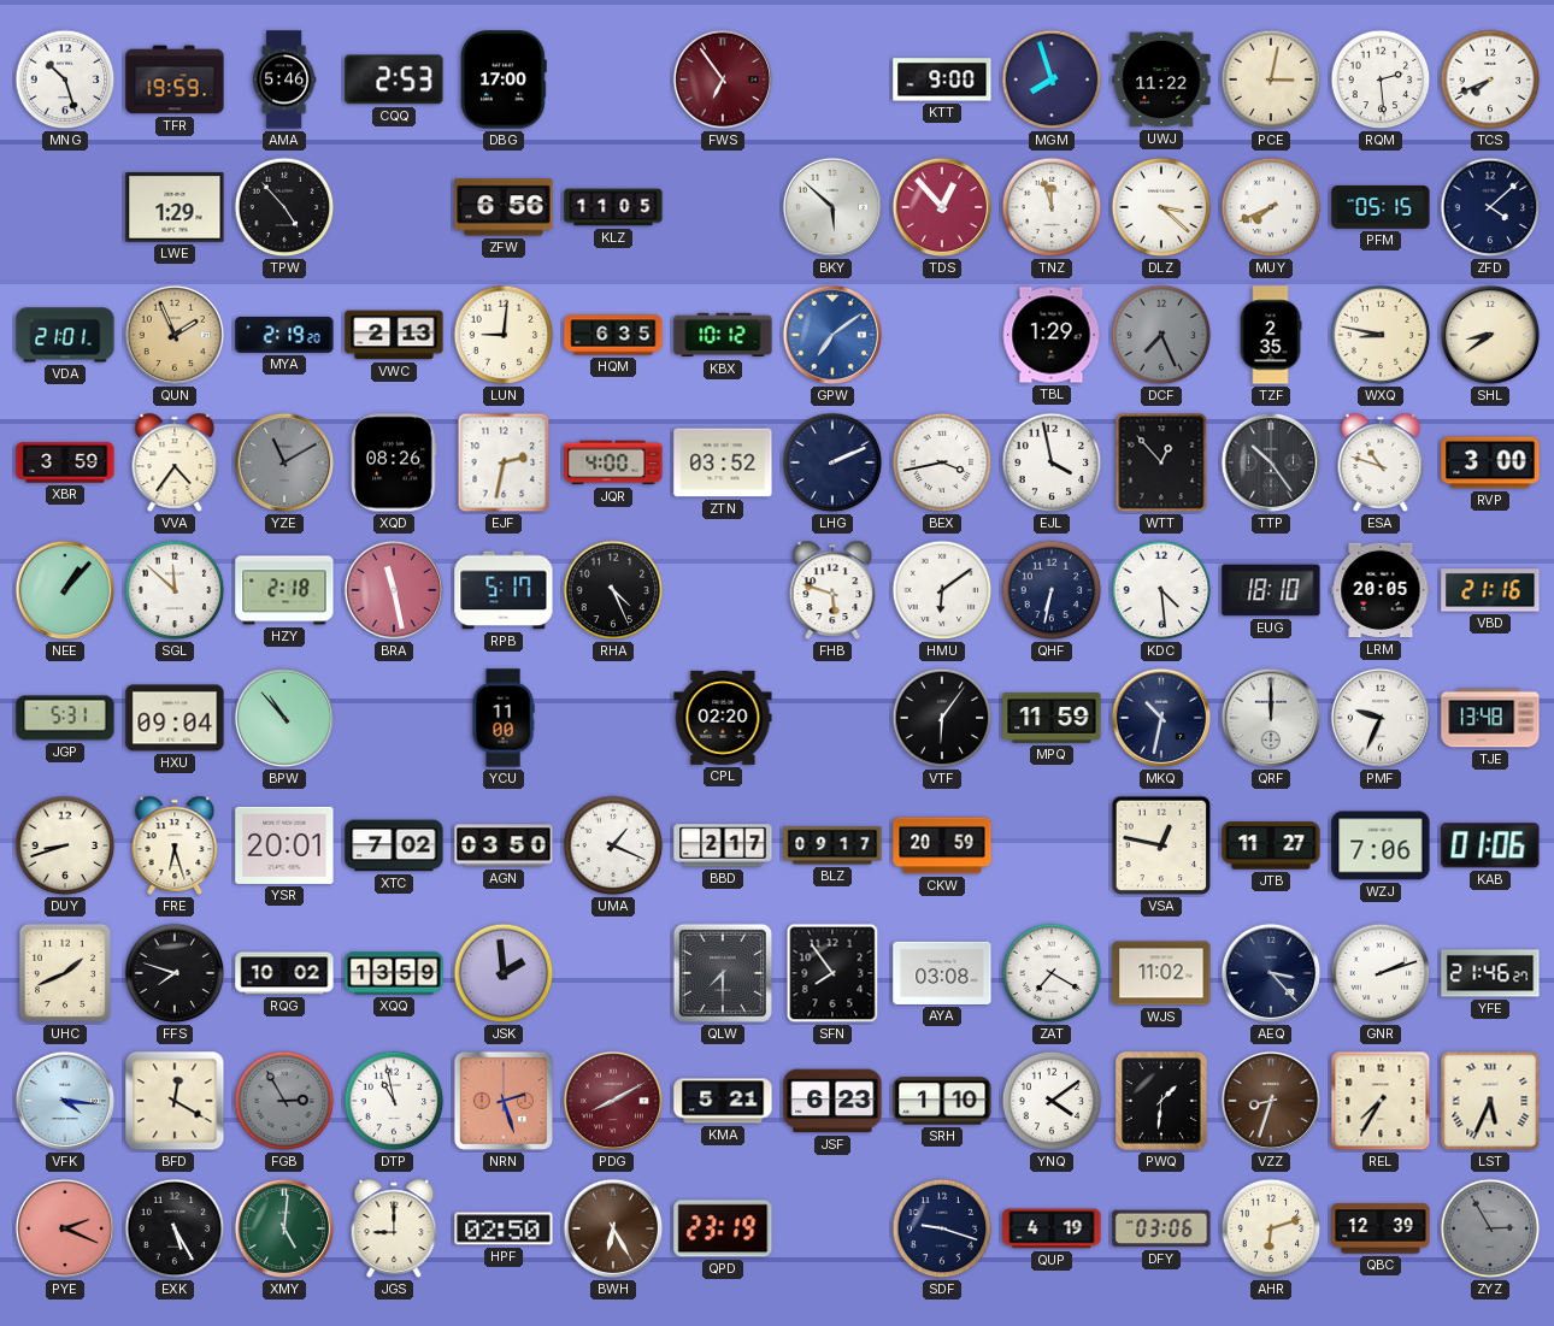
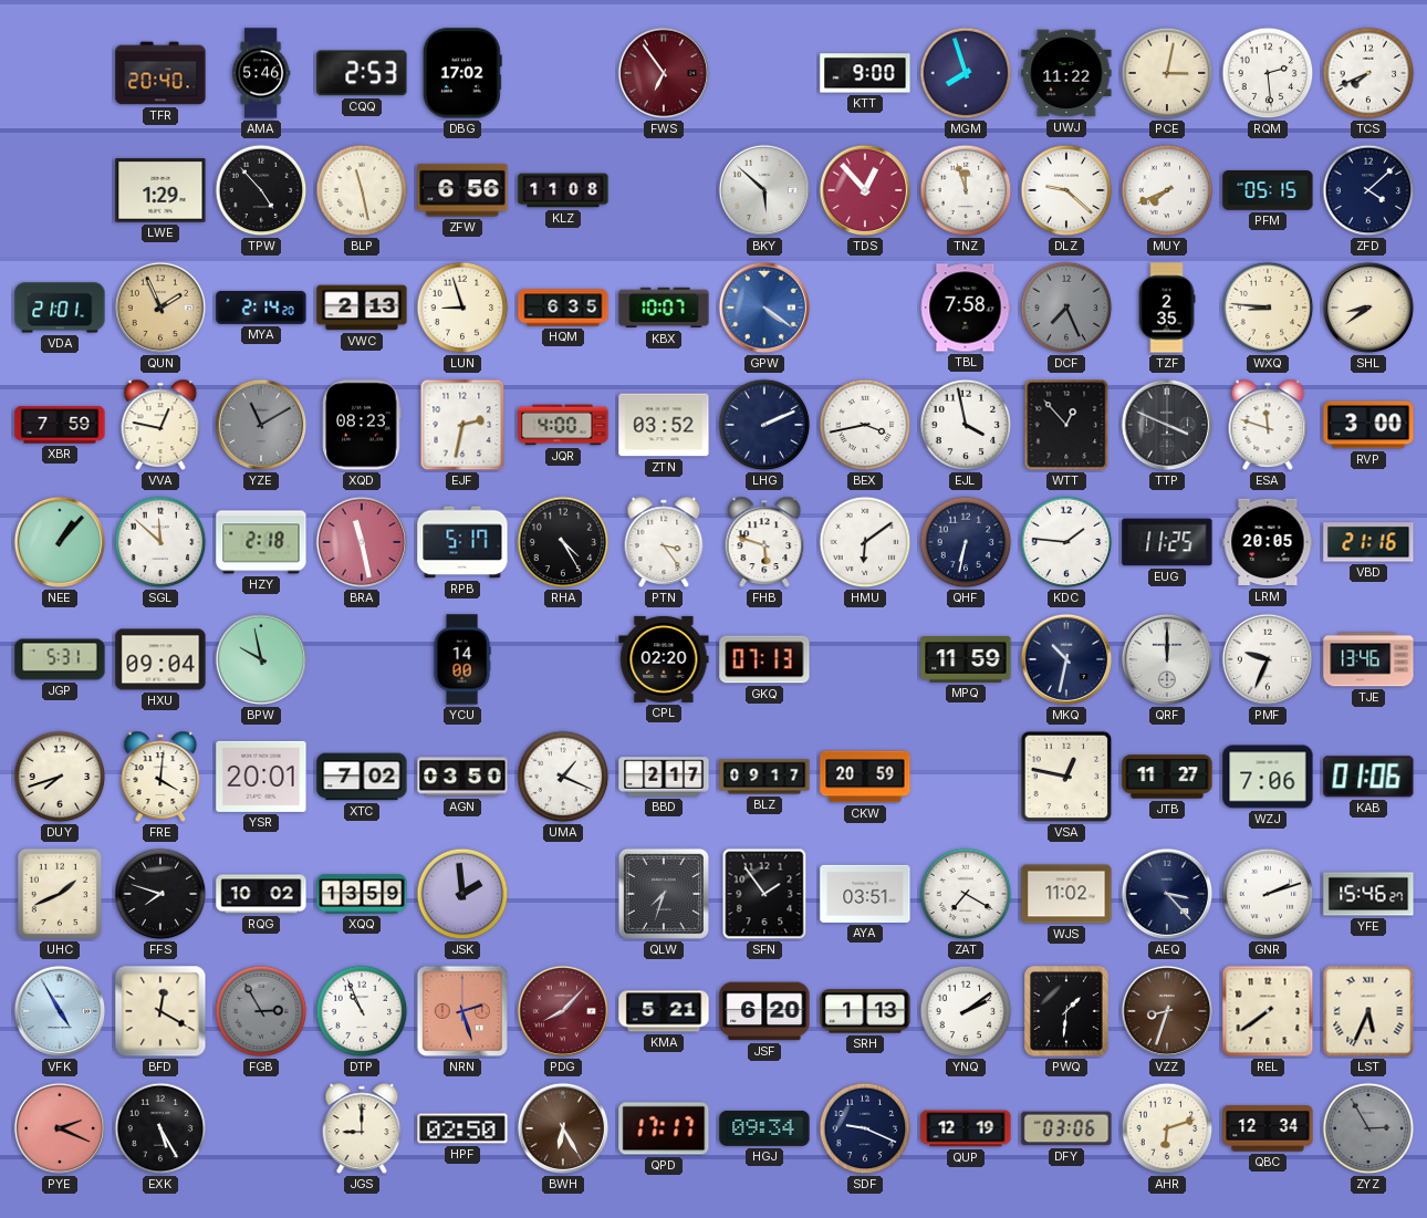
MNG: 10:27 -> none (65, 79)
TFR: 19:59 -> 20:40 (160, 73)
DBG: 17:00 -> 17:02 (462, 73)
BLP: none -> 11:28 (362, 190)
KLZ: 11:05 -> 11:08 (563, 190)
DLZ: 3:22 -> 9:22 (1066, 190)
MYA: 2:19 -> 2:14 (261, 308)
LUN: 9:01 -> 8:57 (462, 308)
KBX: 10:12 -> 10:07 (664, 308)
GPW: 7:09 -> 4:21 (764, 308)
TBL: 1:29 -> 7:58 (966, 308)
WXQ: 8:47 -> 8:46 (1268, 308)
XBR: 3:59 -> 7:59 (60, 425)
VVA: 4:36 -> 12:47 (160, 425)
XQD: 08:26 -> 08:23 (362, 425)
TTP: 10:24 -> 3:49 (1167, 425)
ESA: 10:48 -> 11:48 (1268, 425)
RHA: 4:26 -> 4:25 (563, 542)
PTN: none -> 3:24 (664, 542)
KDC: 4:29 -> 1:46 (1066, 542)
EUG: 18:10 -> 11:25 (1167, 542)
BPW: 10:53 -> 9:58 (261, 659)
YCU: 11:00 -> 14:00 (462, 659)
GKQ: none -> 07:13 (764, 659)
VTF: 6:06 -> none (942, 718)
TJE: 13:48 -> 13:46 (1368, 659)
DUY: 8:42 -> 7:42 (60, 777)
FRE: 6:27 -> 4:01 (160, 777)
QLW: 7:30 -> 7:33 (664, 894)
SFN: 7:54 -> 1:54 (764, 894)
AYA: 03:08 -> 03:51 (865, 894)
YFE: 21:46 -> 15:46 (1368, 894)
VFK: 4:16 -> 4:55 (60, 1011)
DTP: 10:58 -> 10:56 (362, 1011)
PDG: 8:10 -> 8:07 (563, 1011)
JSF: 6:23 -> 6:20 (764, 1011)
SRH: 1:10 -> 1:13 (865, 1011)
YNQ: 4:09 -> 2:09 (966, 1011)
REL: 7:35 -> 7:39 (1268, 1011)
XMY: 5:01 -> none (284, 1228)
QPD: 23:19 -> 17:17 (664, 1128)
HGJ: none -> 09:34 (764, 1128)
SDF: 9:18 -> 9:19 (865, 1128)
QUP: 4:19 -> 12:19 (966, 1128)
QBC: 12:39 -> 12:34 (1268, 1128)
